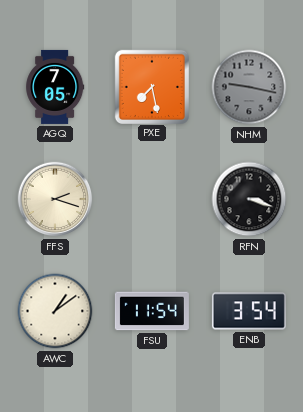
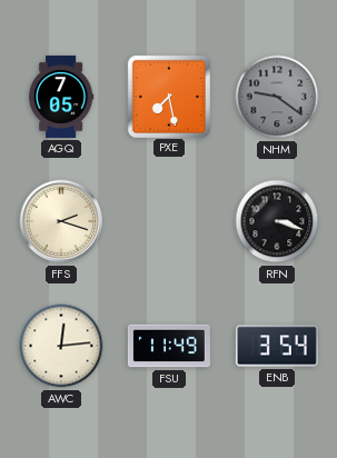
NHM: 9:17 -> 9:21 (277, 97)
AWC: 1:09 -> 12:14 (61, 346)
FSU: 11:54 -> 11:49 (169, 346)
